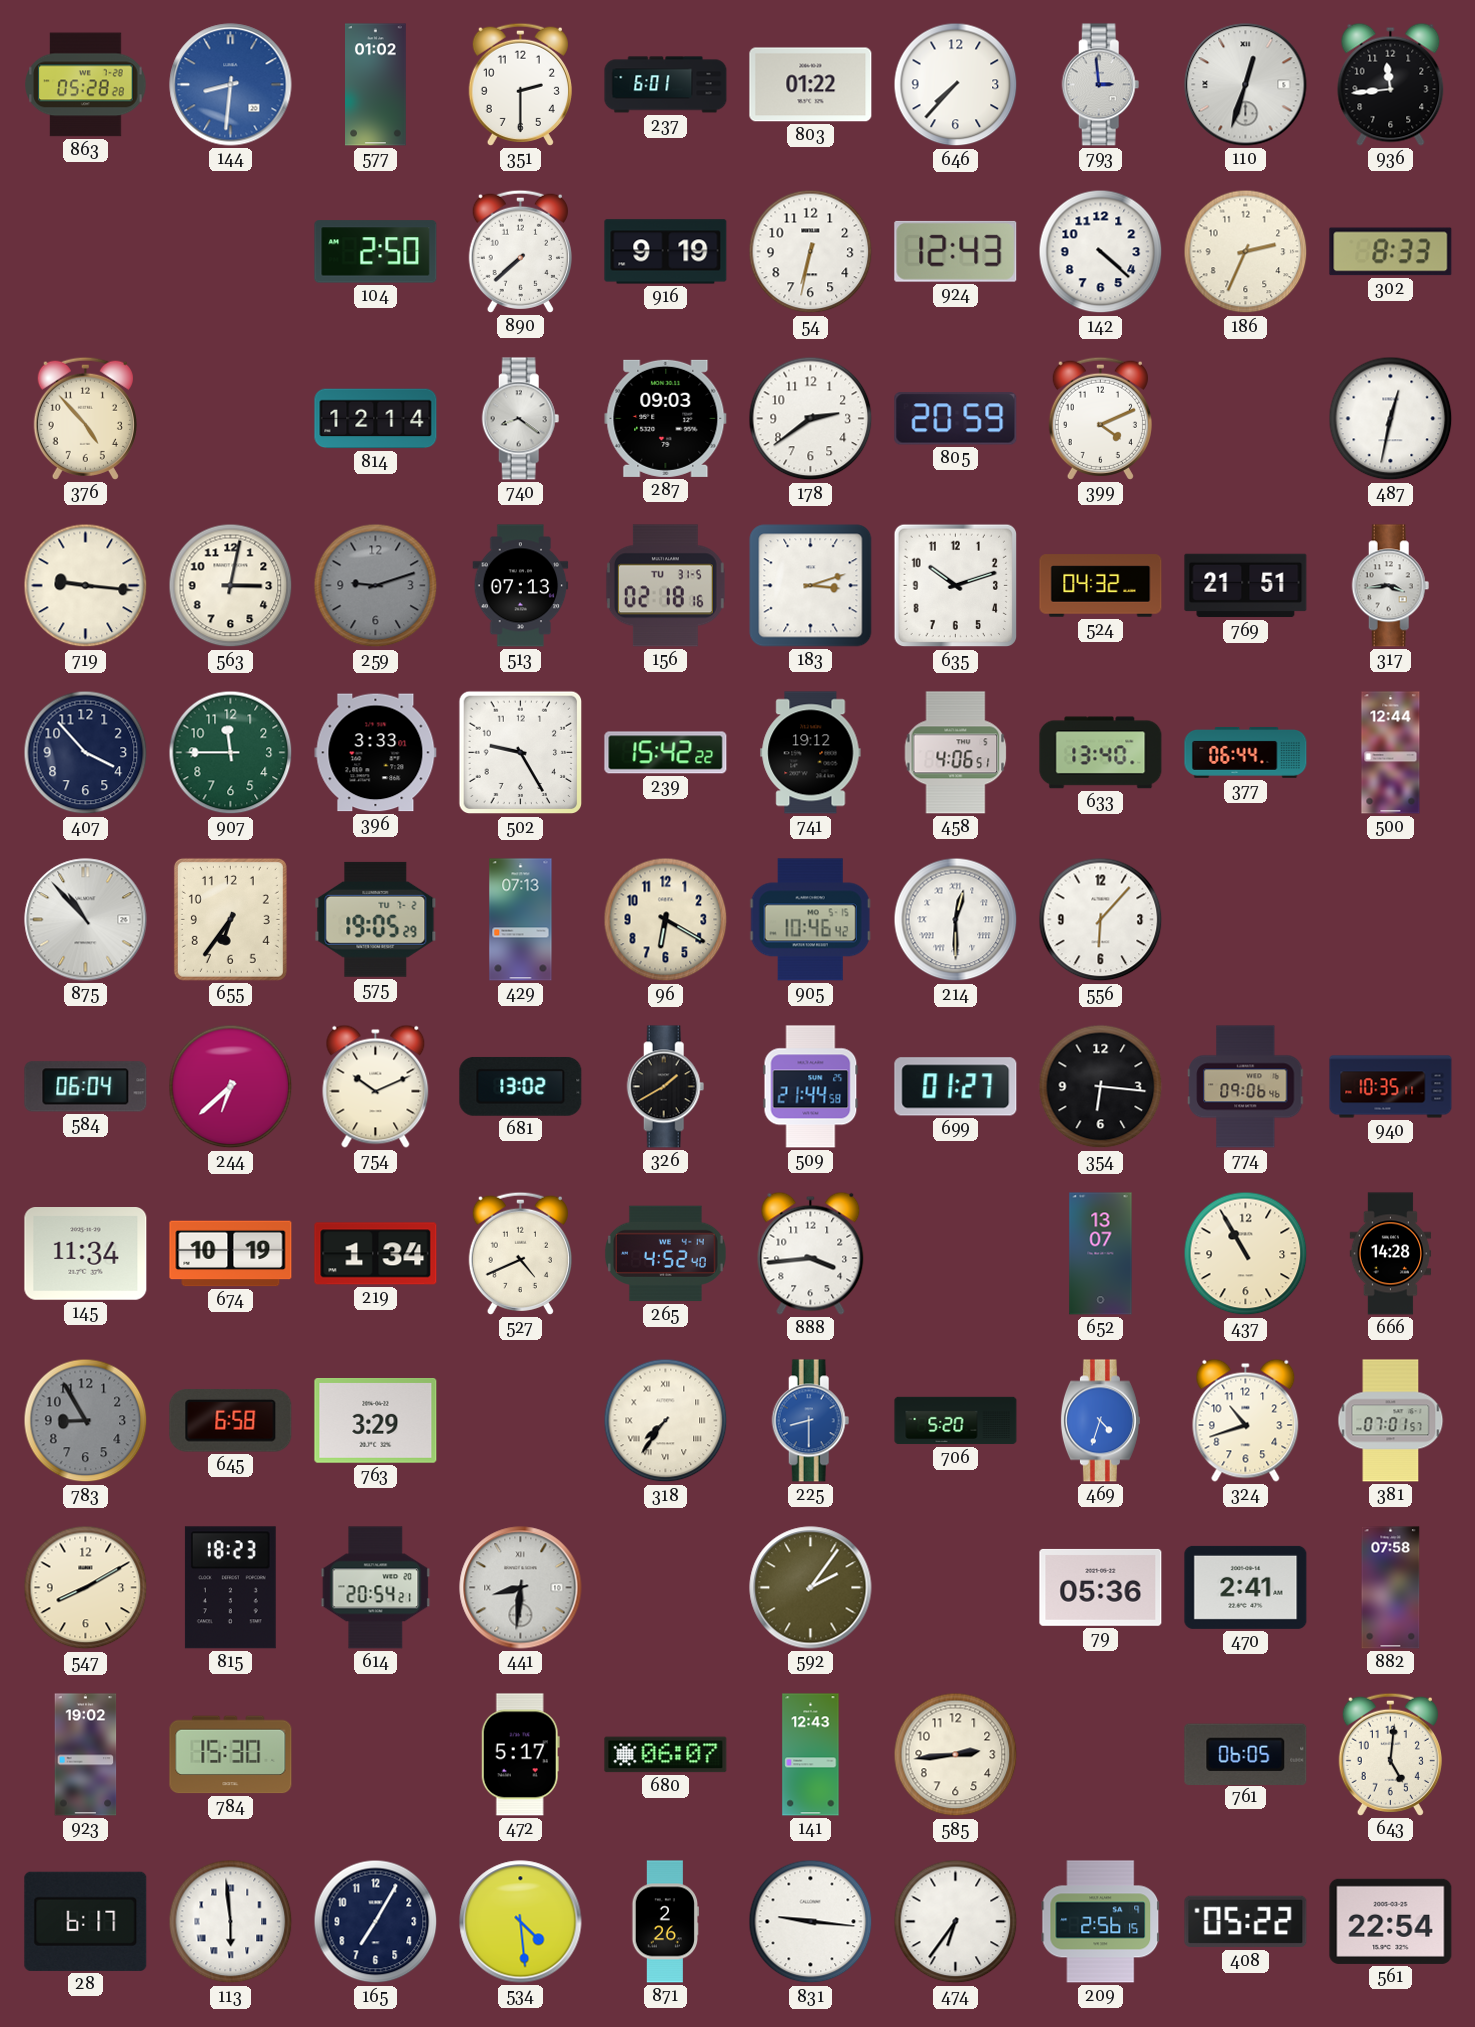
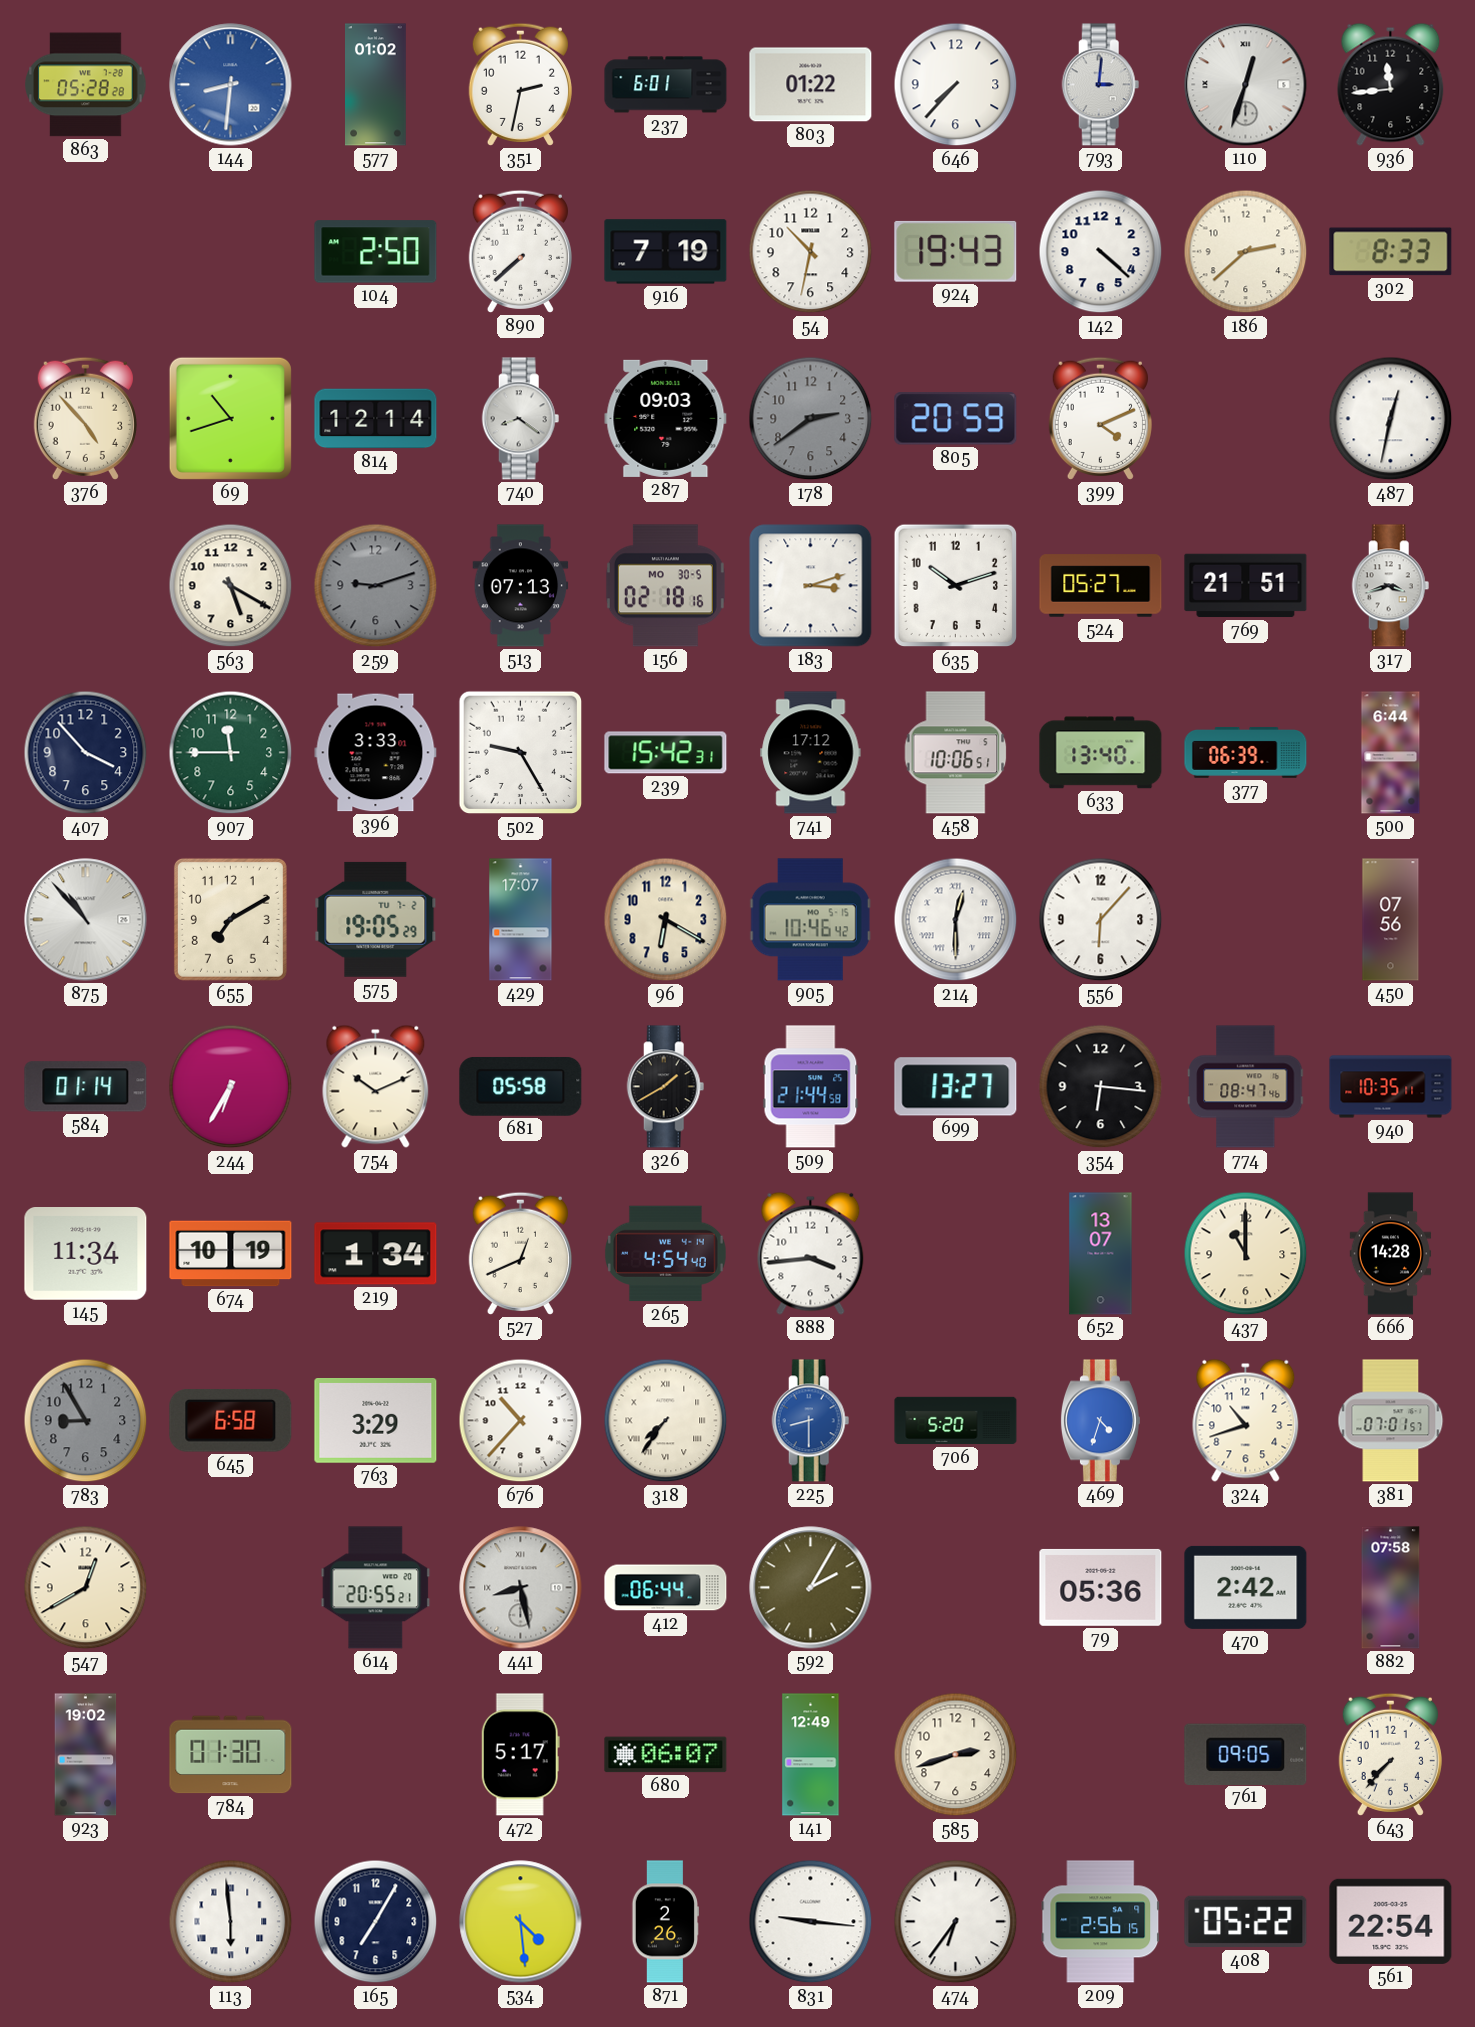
351: 2:30 -> 2:32 (520, 84)
793: 2:59 -> 3:01 (1101, 85)
916: 9:19 -> 7:19 (666, 252)
54: 6:32 -> 10:32 (811, 252)
924: 12:43 -> 19:43 (956, 251)
186: 2:34 -> 2:38 (1246, 252)
69: none -> 10:42 (230, 418)
178 dial: white -> grey (811, 419)
719: 9:16 -> none (86, 586)
563: 3:02 -> 5:20 (231, 586)
156 date: TU 31-5 -> MO 30-5 (665, 586)
524: 04:32 -> 05:27 (1101, 586)
317: 3:44 -> 3:42 (1391, 586)
239: 15:42:22 -> 15:42:31 (666, 753)
741: 19:12 -> 17:12 (811, 753)
458: 4:06 -> 10:06 (956, 753)
377: 06:44 -> 06:39 (1246, 752)
500: 12:44 -> 6:44 (1391, 753)
655: 6:36 -> 7:10 (230, 919)
429: 07:13 -> 17:07 (521, 920)
450: none -> 07:56 (1391, 920)
584: 06:04 -> 01:14 (86, 1087)
244: 6:38 -> 6:35 (231, 1087)
681: 13:02 -> 05:58 (521, 1086)
699: 01:27 -> 13:27 (956, 1087)
774: 09:06 -> 08:47 (1246, 1087)
527: 4:41 -> 12:41 (520, 1253)
265: 4:52 -> 4:54 (666, 1254)
437: 10:55 -> 11:00 (1246, 1254)
676: none -> 10:37 (521, 1421)
547: 8:10 -> 12:40 (86, 1588)
815: 18:23 -> none (230, 1588)
614: 20:54 -> 20:55 (376, 1588)
441: 8:31 -> 8:28 (521, 1588)
412: none -> 06:44 (666, 1588)
592: 2:06 -> 2:05 (811, 1588)
470: 2:41 -> 2:42 (1246, 1587)
784: 15:30 -> 01:30 (231, 1755)
141: 12:43 -> 12:49 (811, 1755)
585: 2:44 -> 2:42 (956, 1755)
761: 06:05 -> 09:05 (1246, 1754)
643: 5:01 -> 7:37 (1390, 1754)
28: 6:17 -> none (86, 1921)
